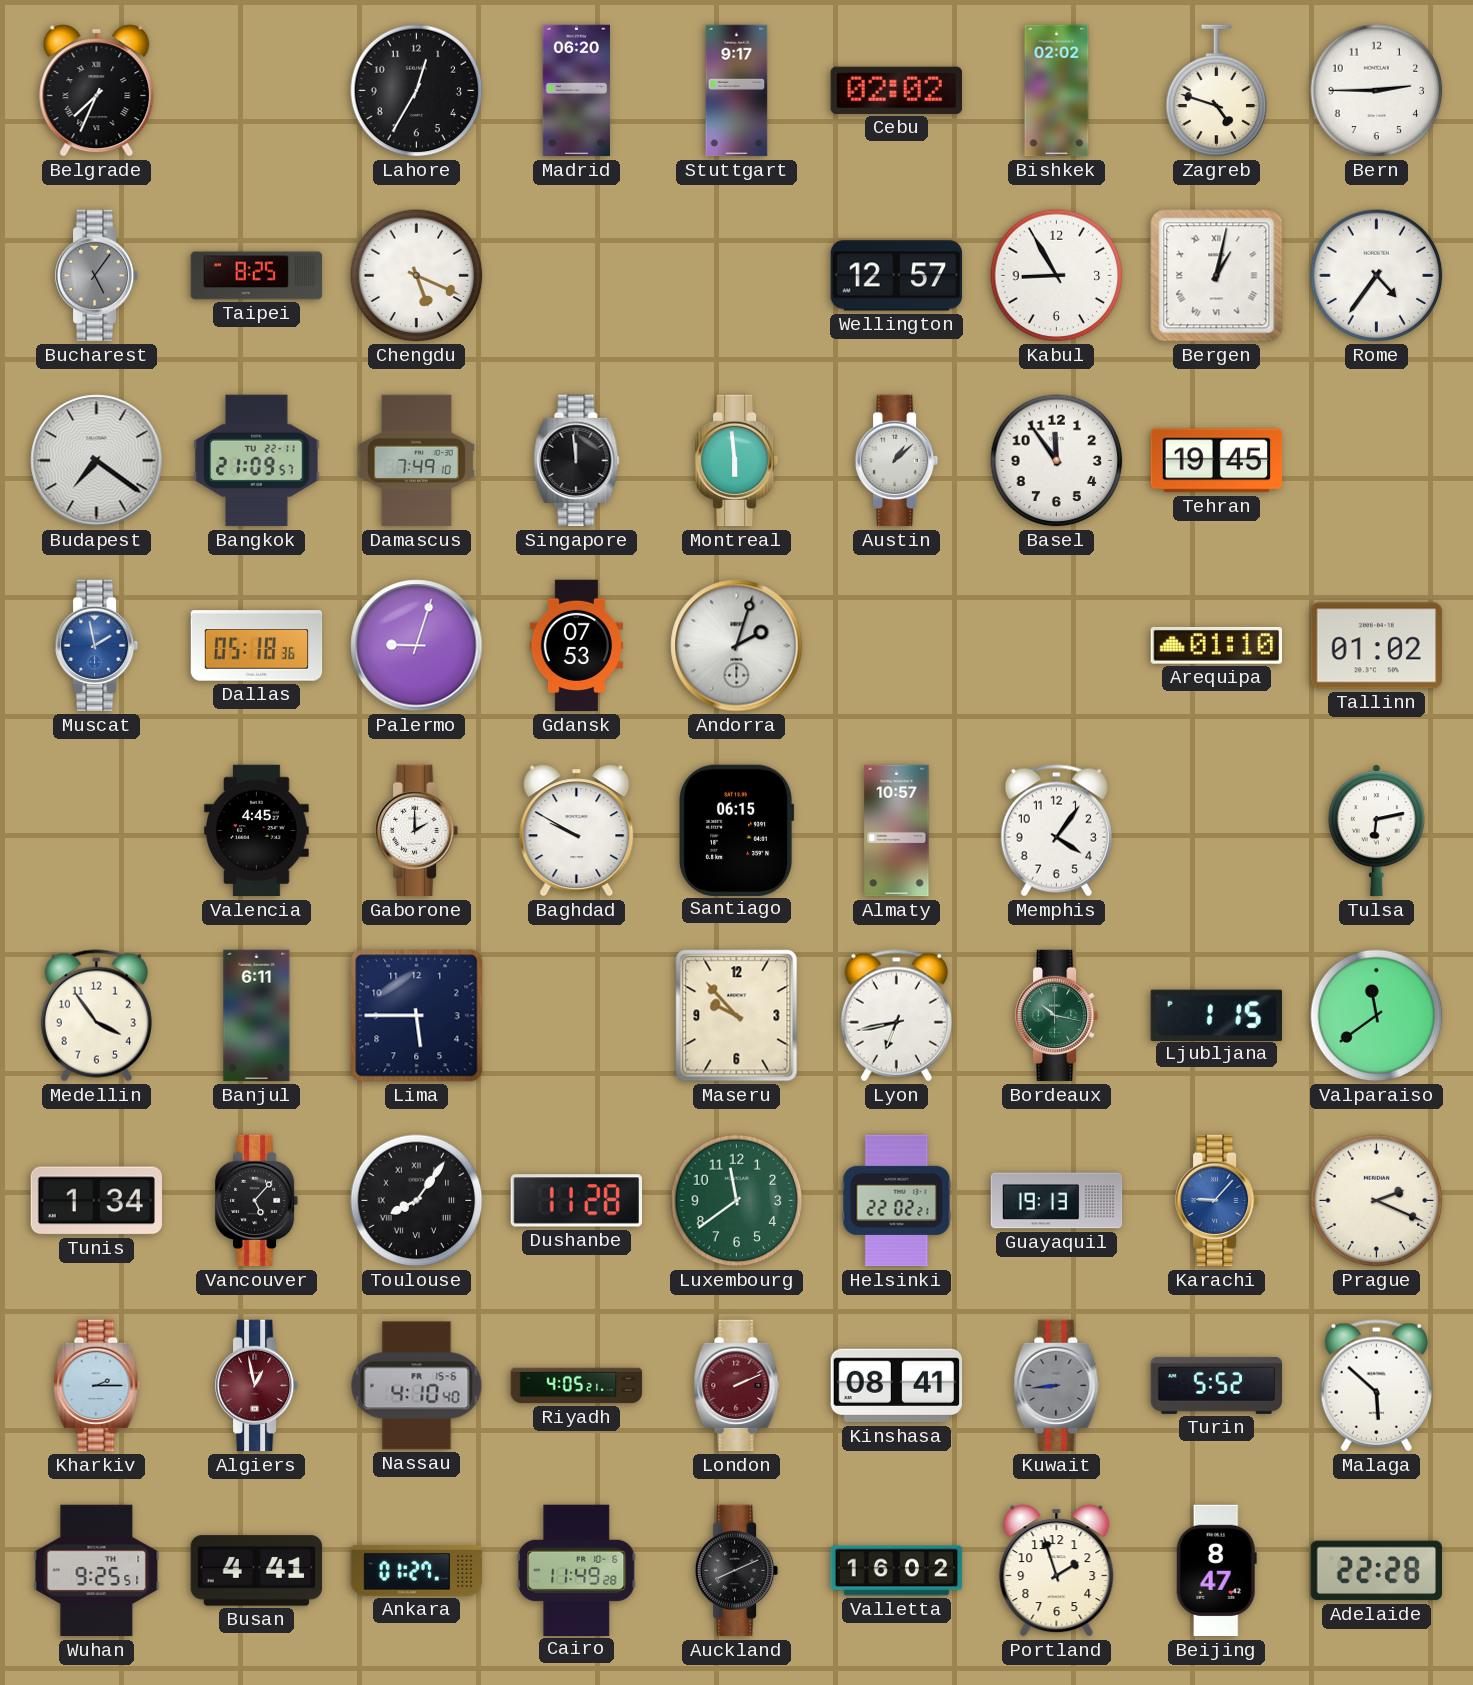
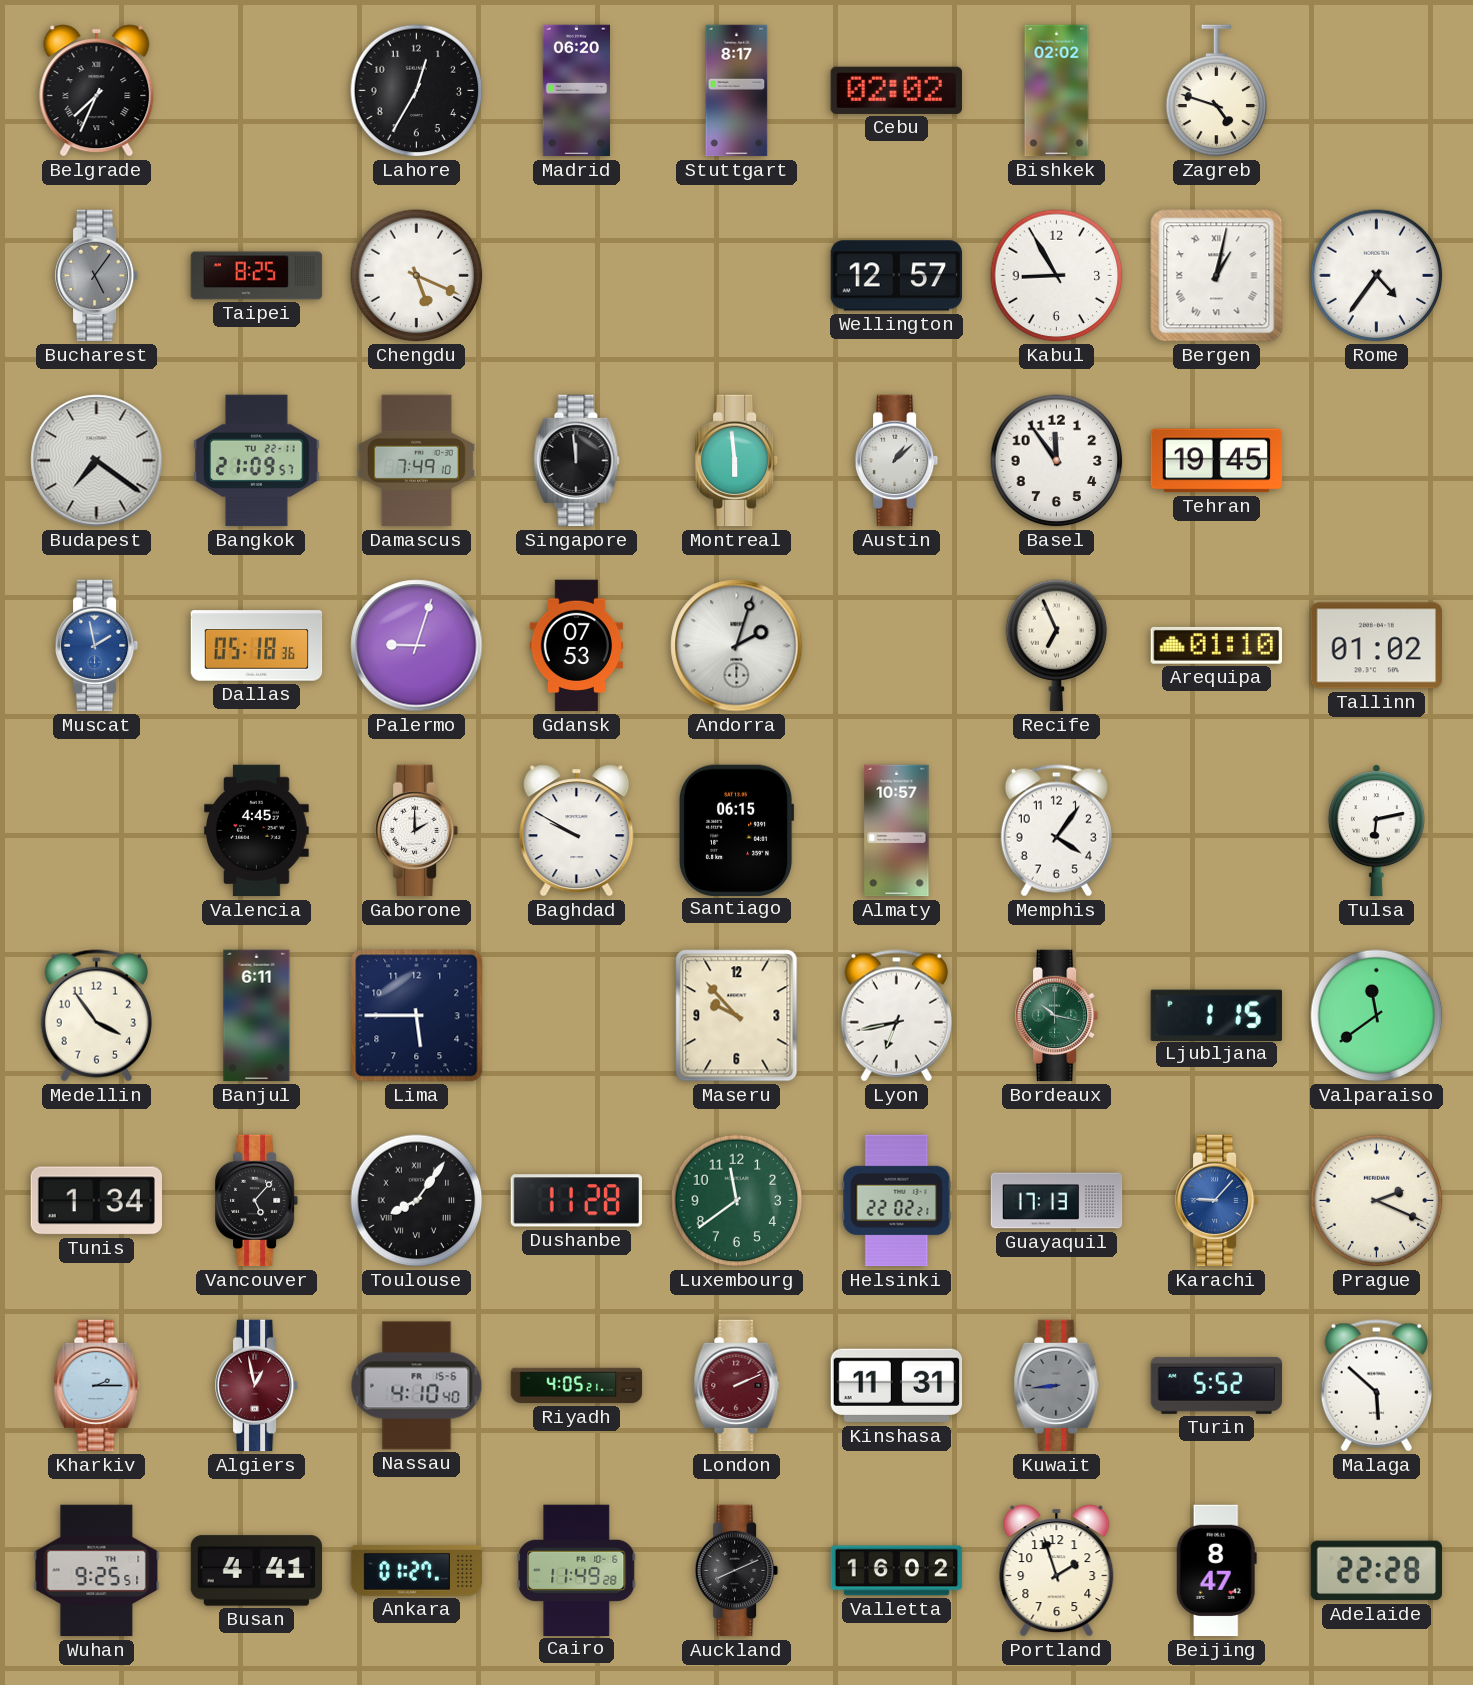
Stuttgart: 9:17 -> 8:17 (737, 91)
Bern: 2:45 -> none (1377, 91)
Recife: none -> 6:56 (1057, 646)
Guayaquil: 19:13 -> 17:13 (1057, 1201)
Kinshasa: 08:41 -> 11:31 (896, 1386)
